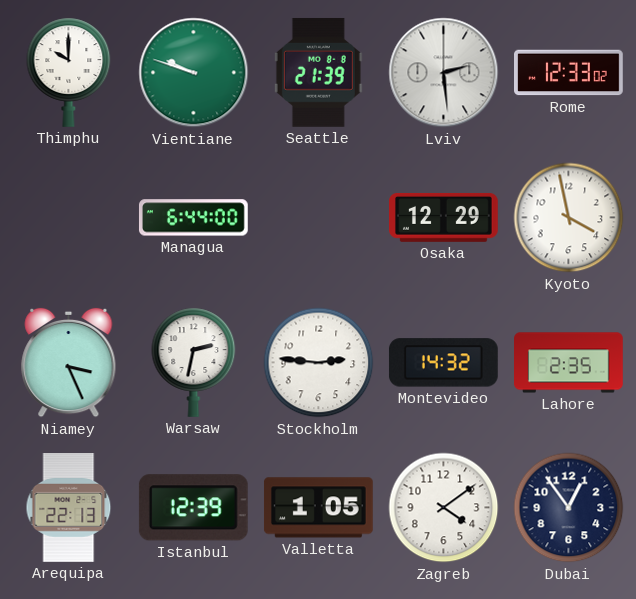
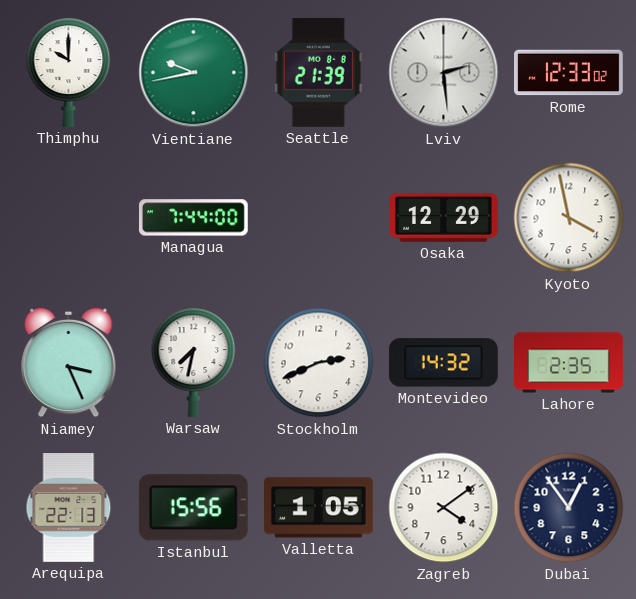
Vientiane: 9:48 -> 9:43 (194, 73)
Managua: 6:44 -> 7:44 (193, 218)
Warsaw: 2:32 -> 7:32 (194, 362)
Stockholm: 2:46 -> 2:41 (319, 363)
Istanbul: 12:39 -> 15:56 (193, 508)
